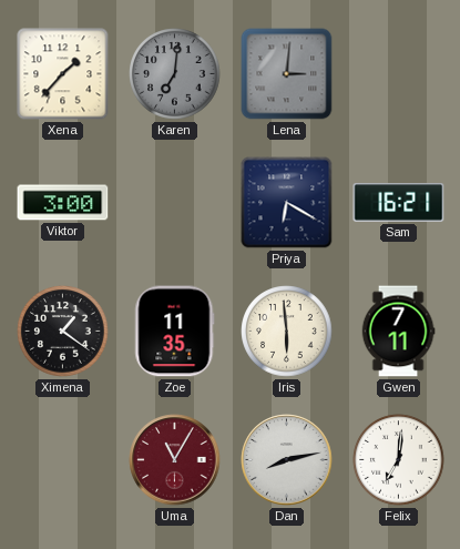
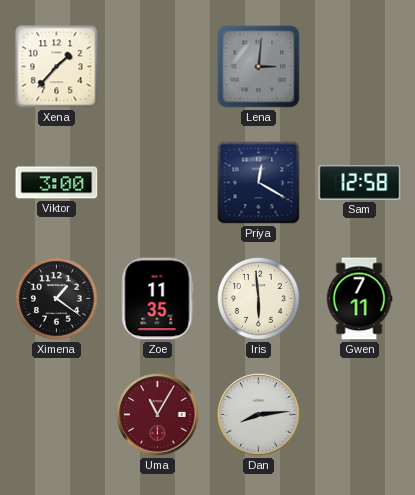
Karen: 7:01 -> none (175, 74)
Priya: 6:20 -> 12:20 (259, 183)
Sam: 16:21 -> 12:58 (360, 183)
Dan: 8:13 -> 8:14 (259, 415)
Felix: 7:01 -> none (399, 460)
